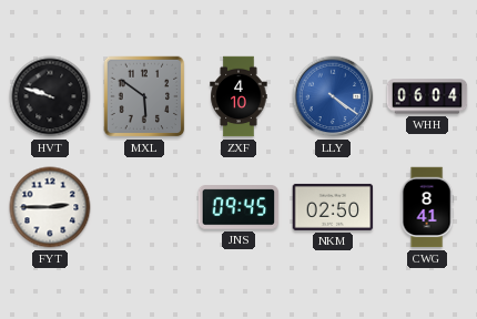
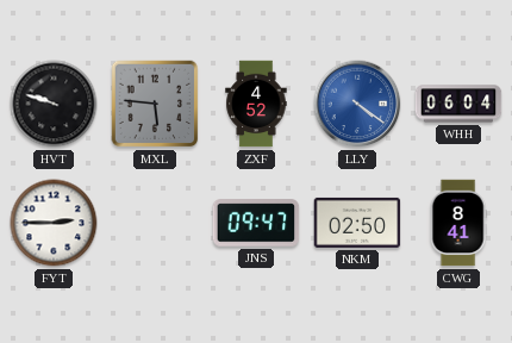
MXL: 5:51 -> 5:46 (155, 104)
ZXF: 4:10 -> 4:52 (256, 104)
JNS: 09:45 -> 09:47 (256, 223)
